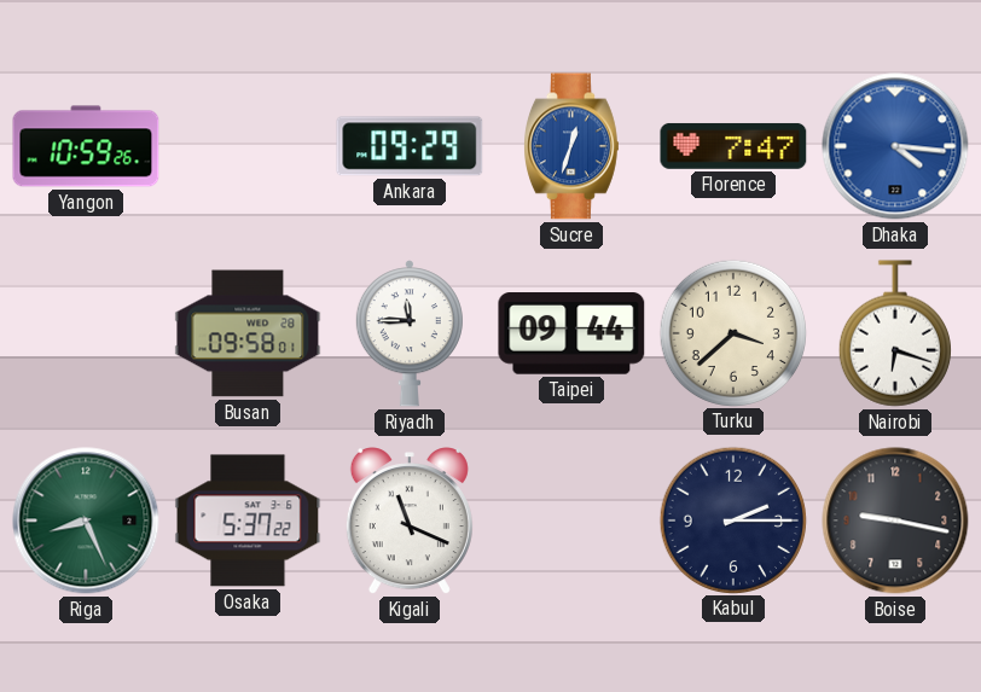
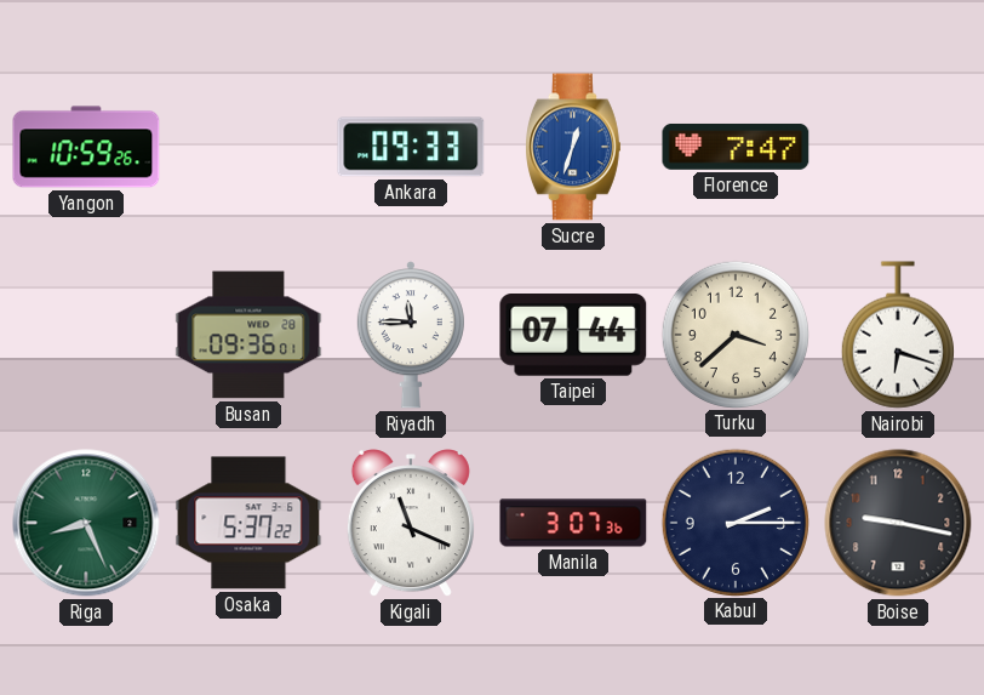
Ankara: 09:29 -> 09:33 (411, 147)
Dhaka: 4:16 -> none (895, 146)
Busan: 09:58 -> 09:36 (248, 335)
Taipei: 09:44 -> 07:44 (573, 336)
Manila: none -> 3:07 (573, 523)
